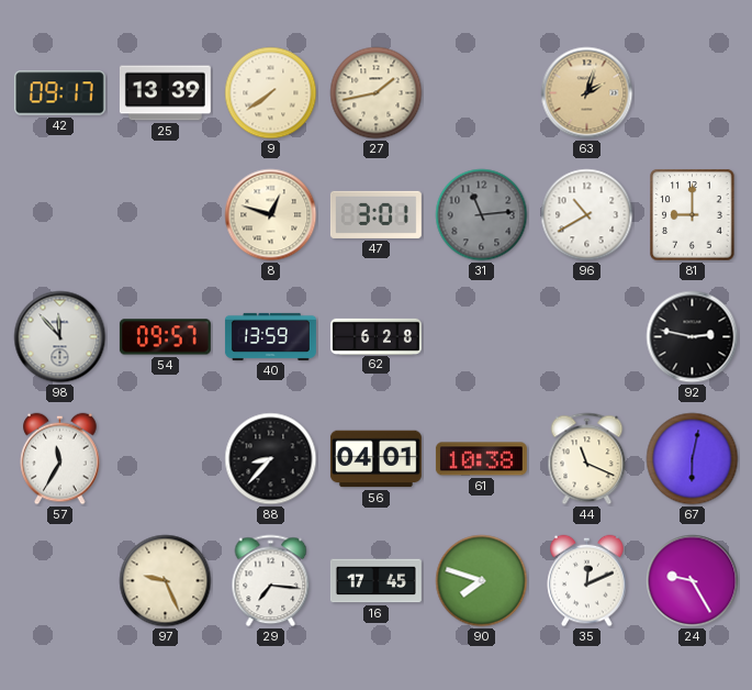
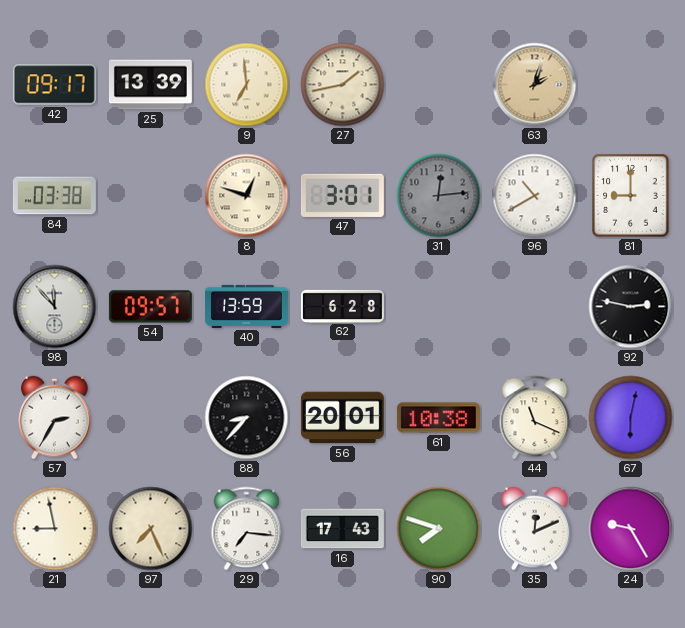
9: 7:39 -> 6:59 (247, 85)
84: none -> 03:38 (54, 196)
31: 11:14 -> 12:14 (439, 196)
57: 11:35 -> 2:35 (55, 418)
56: 04:01 -> 20:01 (342, 418)
21: none -> 8:58 (55, 529)
97: 9:26 -> 7:26 (151, 529)
16: 17:45 -> 17:43 (342, 529)
